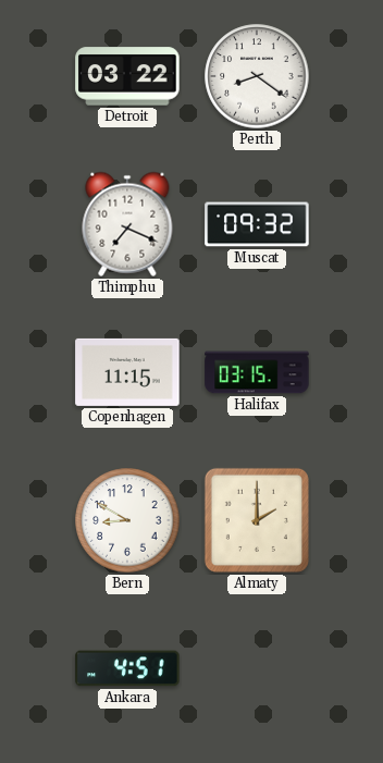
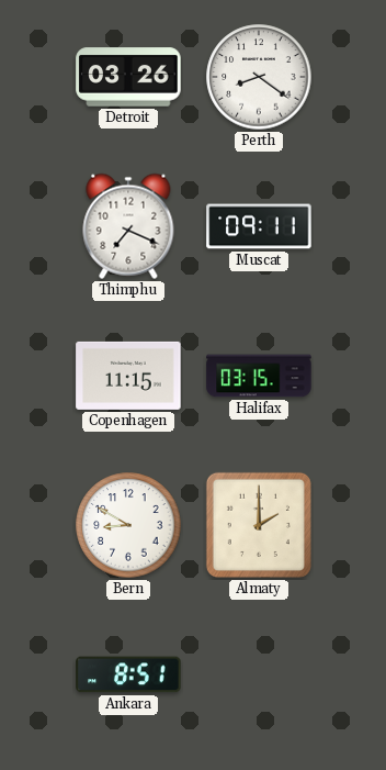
Detroit: 03:22 -> 03:26 (128, 77)
Muscat: 09:32 -> 09:11 (259, 226)
Ankara: 4:51 -> 8:51 (128, 674)
